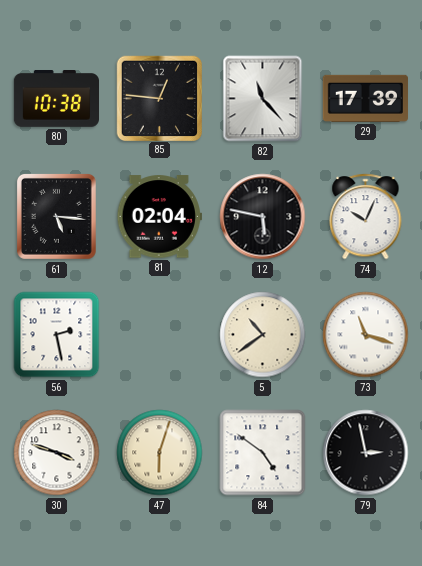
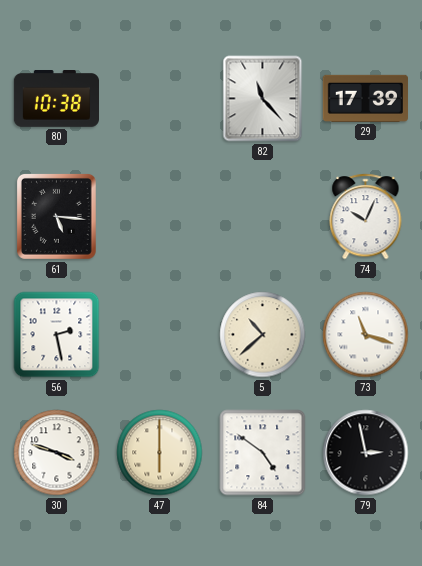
85: 12:46 -> none (159, 98)
81: 02:04 -> none (159, 217)
12: 5:47 -> none (263, 217)
5: 10:39 -> 10:38 (263, 335)
47: 6:03 -> 6:00 (160, 453)
